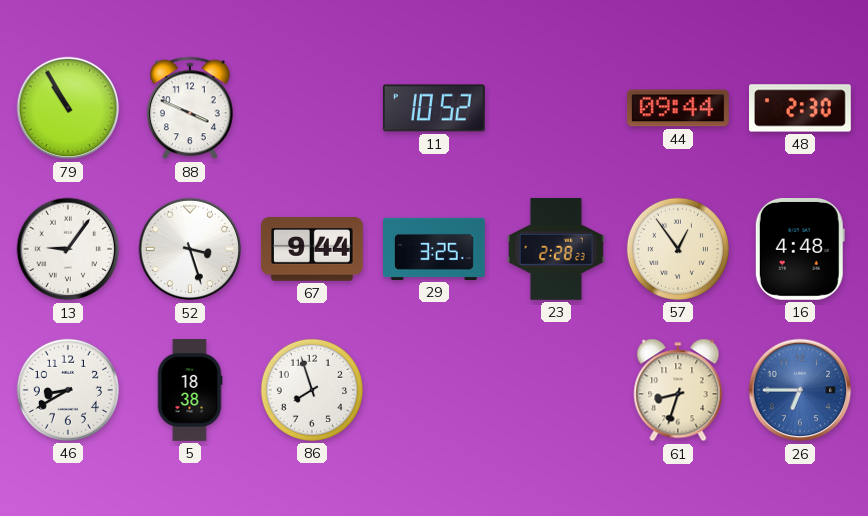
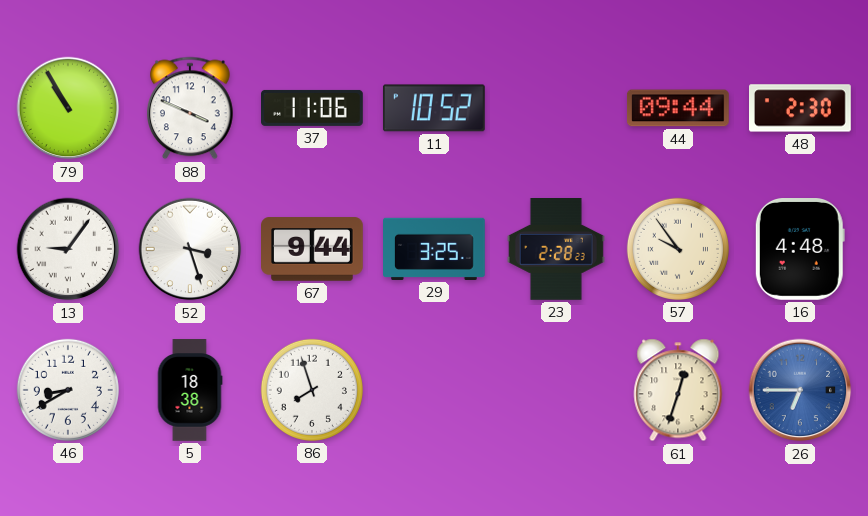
37: none -> 11:06 (313, 108)
57: 12:54 -> 9:54 (678, 249)
61: 8:33 -> 12:33 (678, 390)
